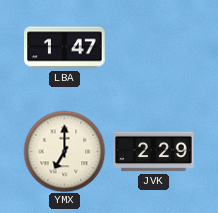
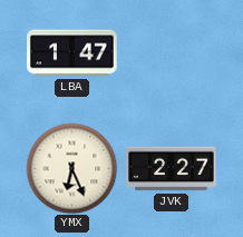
YMX: 7:00 -> 6:26 (71, 168)
JVK: 2:29 -> 2:27 (172, 169)
